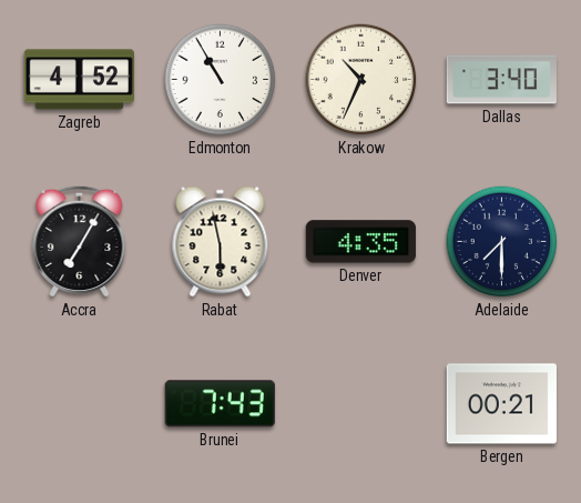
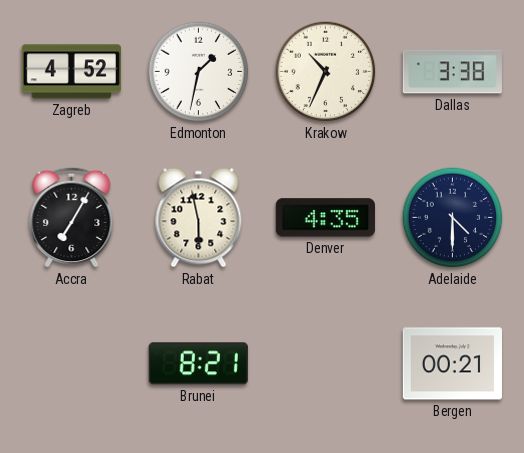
Edmonton: 10:55 -> 1:32 (199, 72)
Dallas: 3:40 -> 3:38 (452, 72)
Adelaide: 7:30 -> 4:30 (453, 218)
Brunei: 7:43 -> 8:21 (198, 364)
